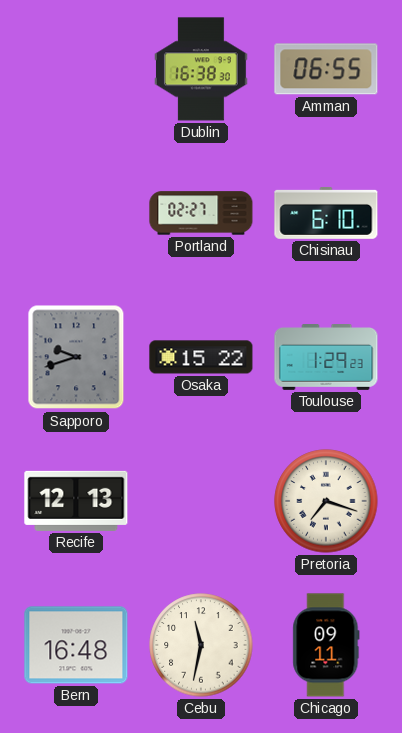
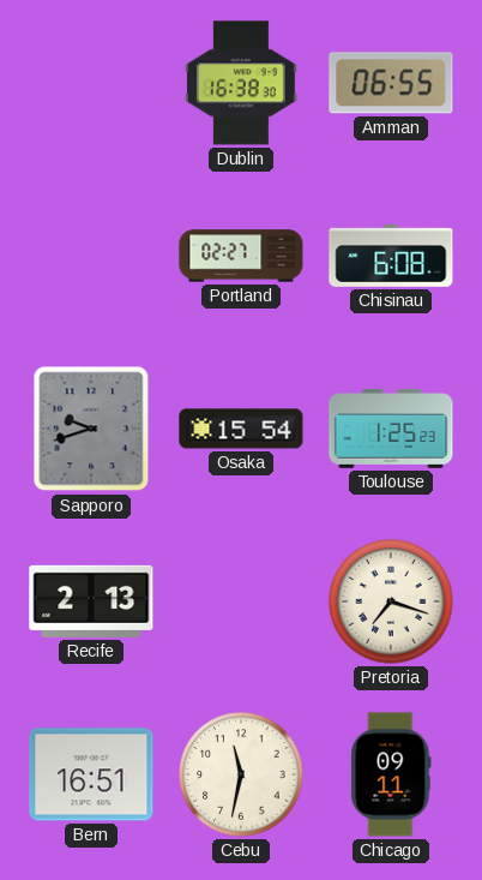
Chisinau: 6:10 -> 6:08 (391, 256)
Osaka: 15:22 -> 15:54 (241, 429)
Toulouse: 1:29 -> 1:25 (391, 430)
Recife: 12:13 -> 2:13 (91, 601)
Bern: 16:48 -> 16:51 (91, 774)
